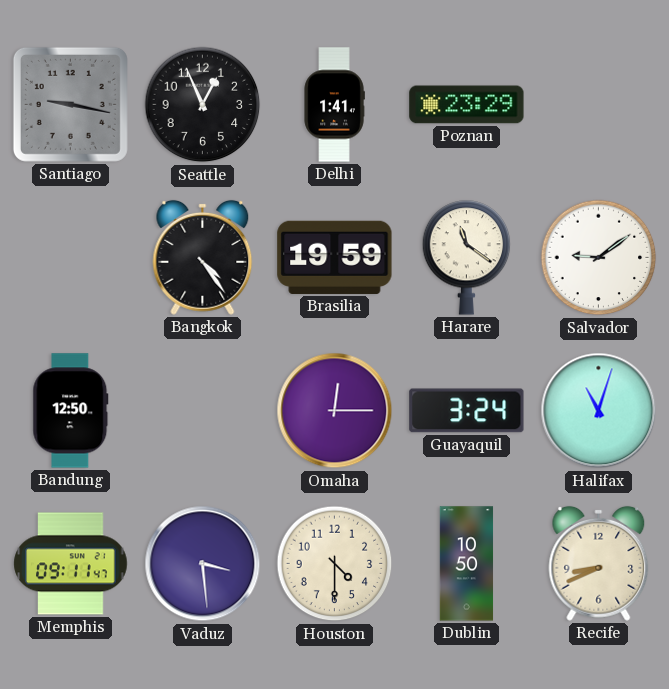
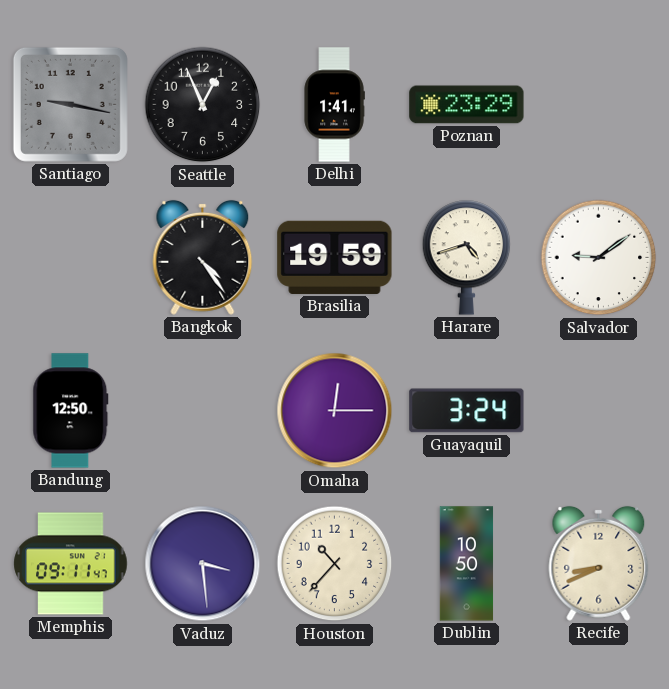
Harare: 11:21 -> 4:42 (467, 258)
Halifax: 11:03 -> none (599, 411)
Houston: 4:30 -> 10:37 (335, 564)
